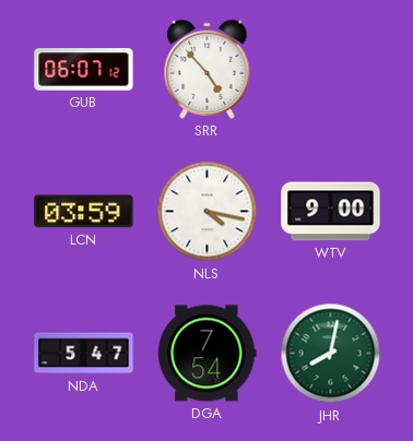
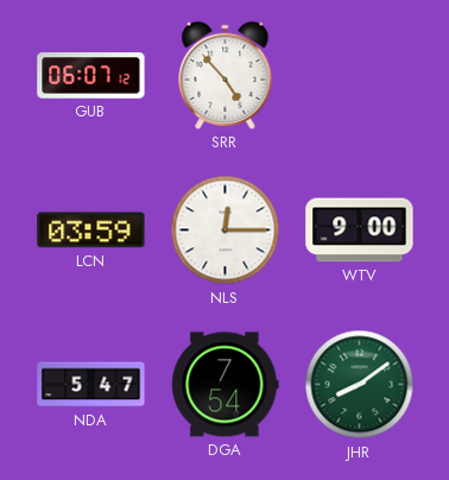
NLS: 4:17 -> 12:15 (226, 230)
JHR: 8:02 -> 8:09 (360, 385)
